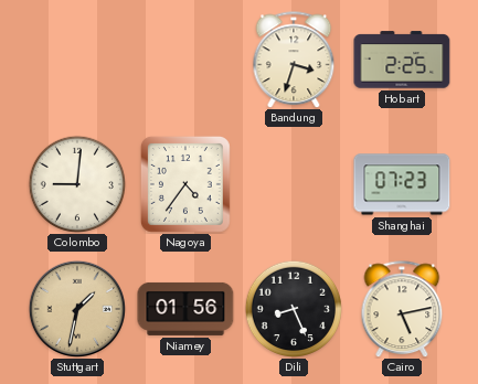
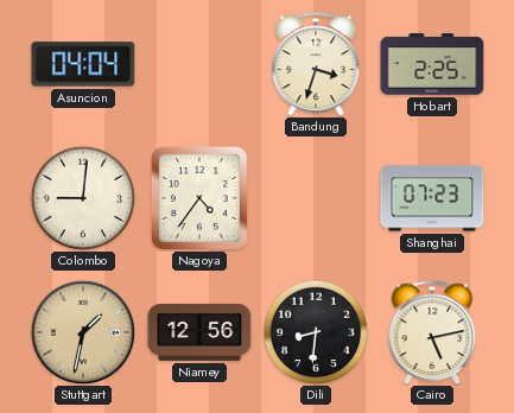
Asuncion: none -> 04:04 (83, 64)
Niamey: 01:56 -> 12:56 (199, 332)
Dili: 8:26 -> 8:31 (315, 331)
